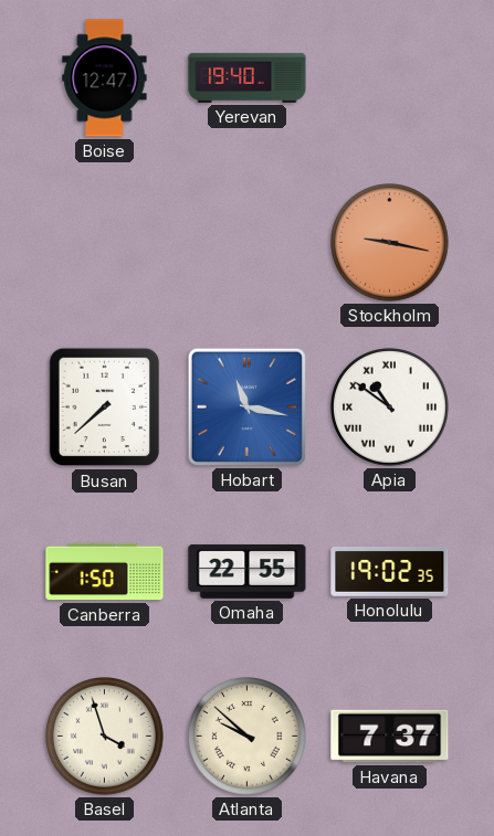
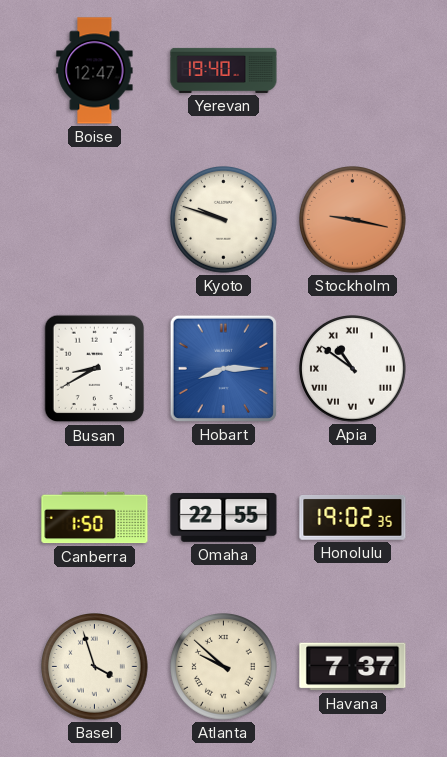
Kyoto: none -> 9:48 (224, 220)
Busan: 7:38 -> 8:40 (95, 369)
Hobart: 11:17 -> 8:15 (223, 368)
